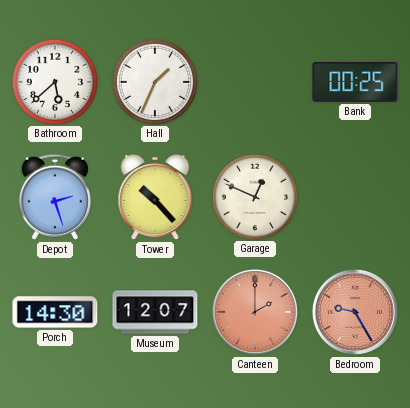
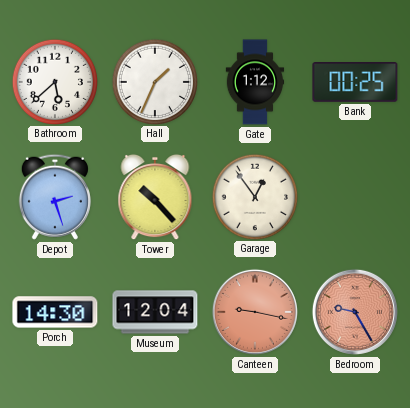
Gate: none -> 1:12 (255, 82)
Garage: 12:49 -> 12:54 (254, 196)
Museum: 12:07 -> 12:04 (155, 312)
Canteen: 2:00 -> 9:17 (255, 312)
